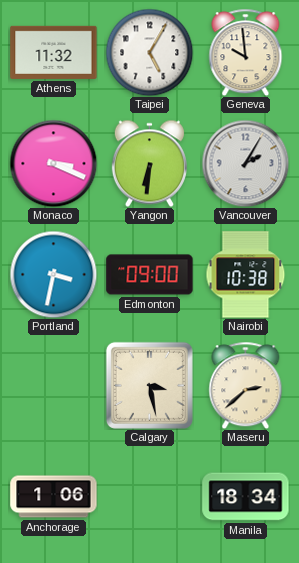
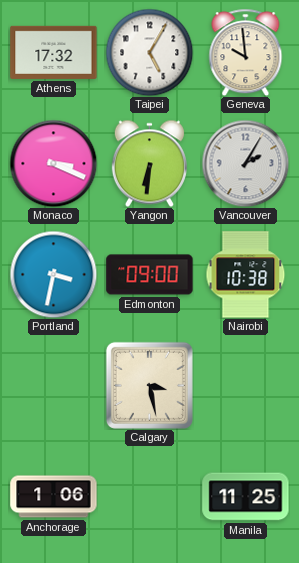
Athens: 11:32 -> 17:32 (54, 52)
Maseru: 2:38 -> none (246, 385)
Manila: 18:34 -> 11:25 (246, 497)
